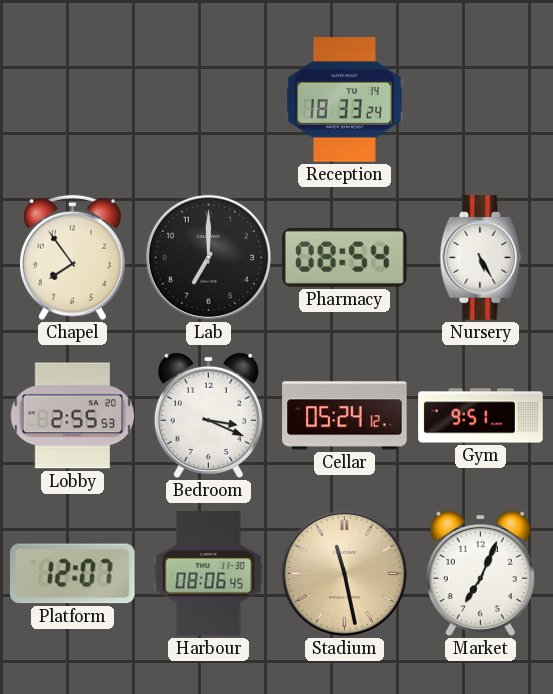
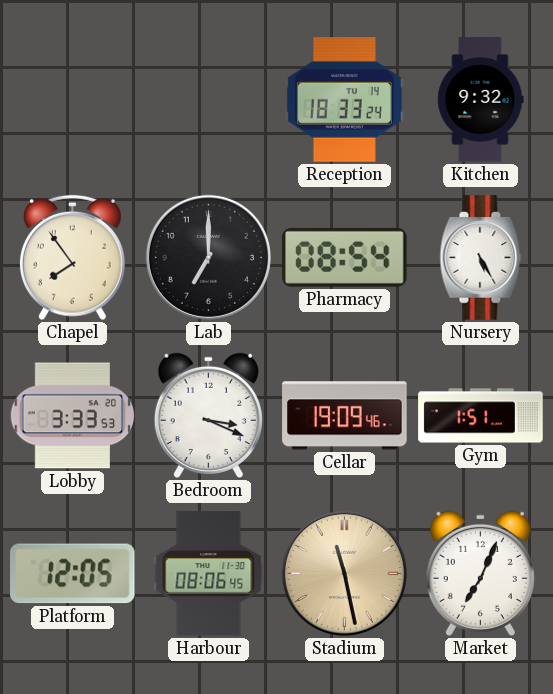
Kitchen: none -> 9:32 (480, 100)
Lobby: 2:55 -> 3:33 (73, 416)
Cellar: 05:24 -> 19:09 (345, 416)
Gym: 9:51 -> 1:51 (481, 416)
Platform: 12:07 -> 12:05 (73, 574)
